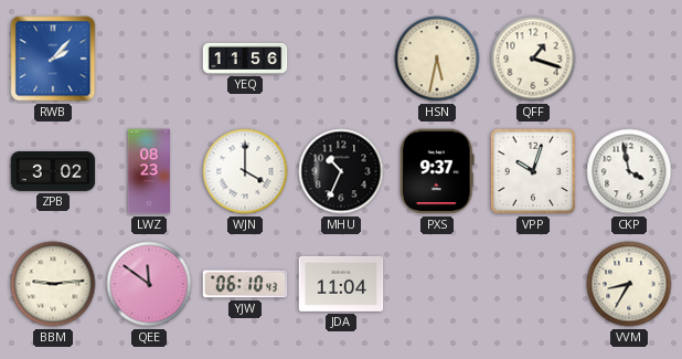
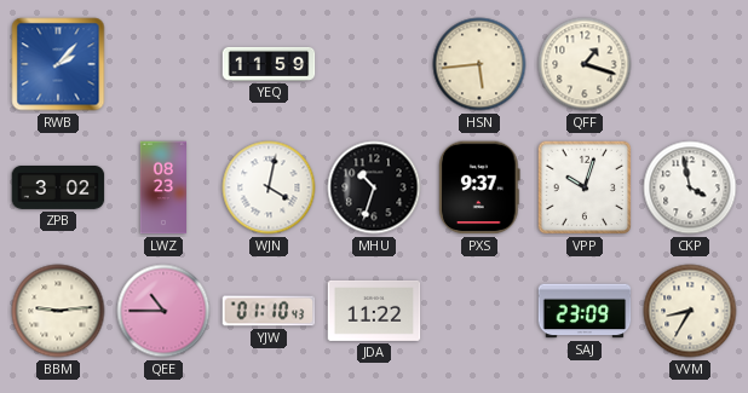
YEQ: 11:56 -> 11:59 (269, 64)
HSN: 5:32 -> 5:44 (479, 64)
WJN: 4:00 -> 4:02 (269, 187)
MHU: 10:34 -> 10:33 (374, 187)
QEE: 11:51 -> 10:45 (163, 311)
YJW: 06:10 -> 01:10 (269, 311)
JDA: 11:04 -> 11:22 (374, 311)
SAJ: none -> 23:09 (585, 311)
